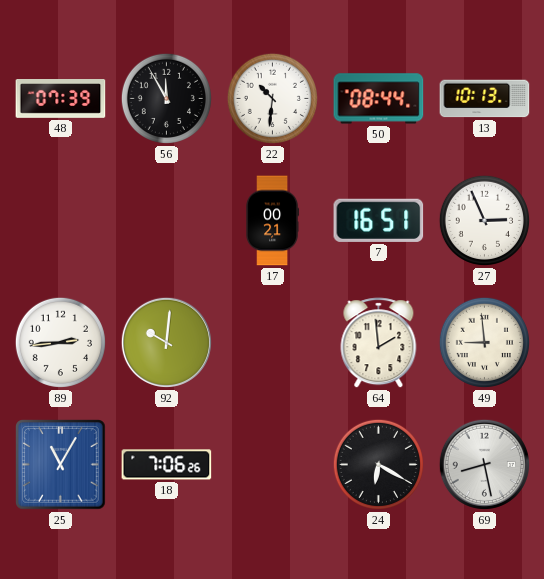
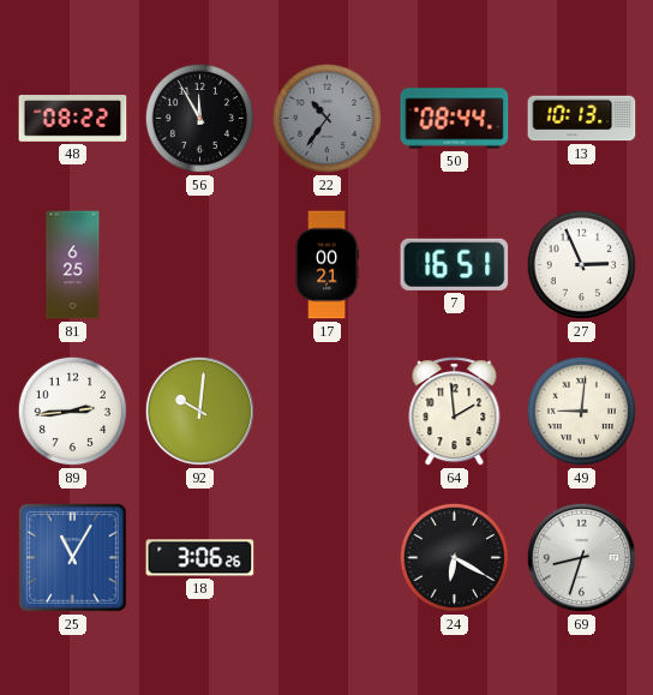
48: 07:39 -> 08:22 (73, 119)
22: 10:31 -> 10:36 (326, 118)
22 dial: white -> grey (326, 118)
81: none -> 6:25 (73, 265)
49: 8:59 -> 9:01 (581, 411)
18: 7:06 -> 3:06 (200, 558)
69: 8:28 -> 8:33 (581, 557)
